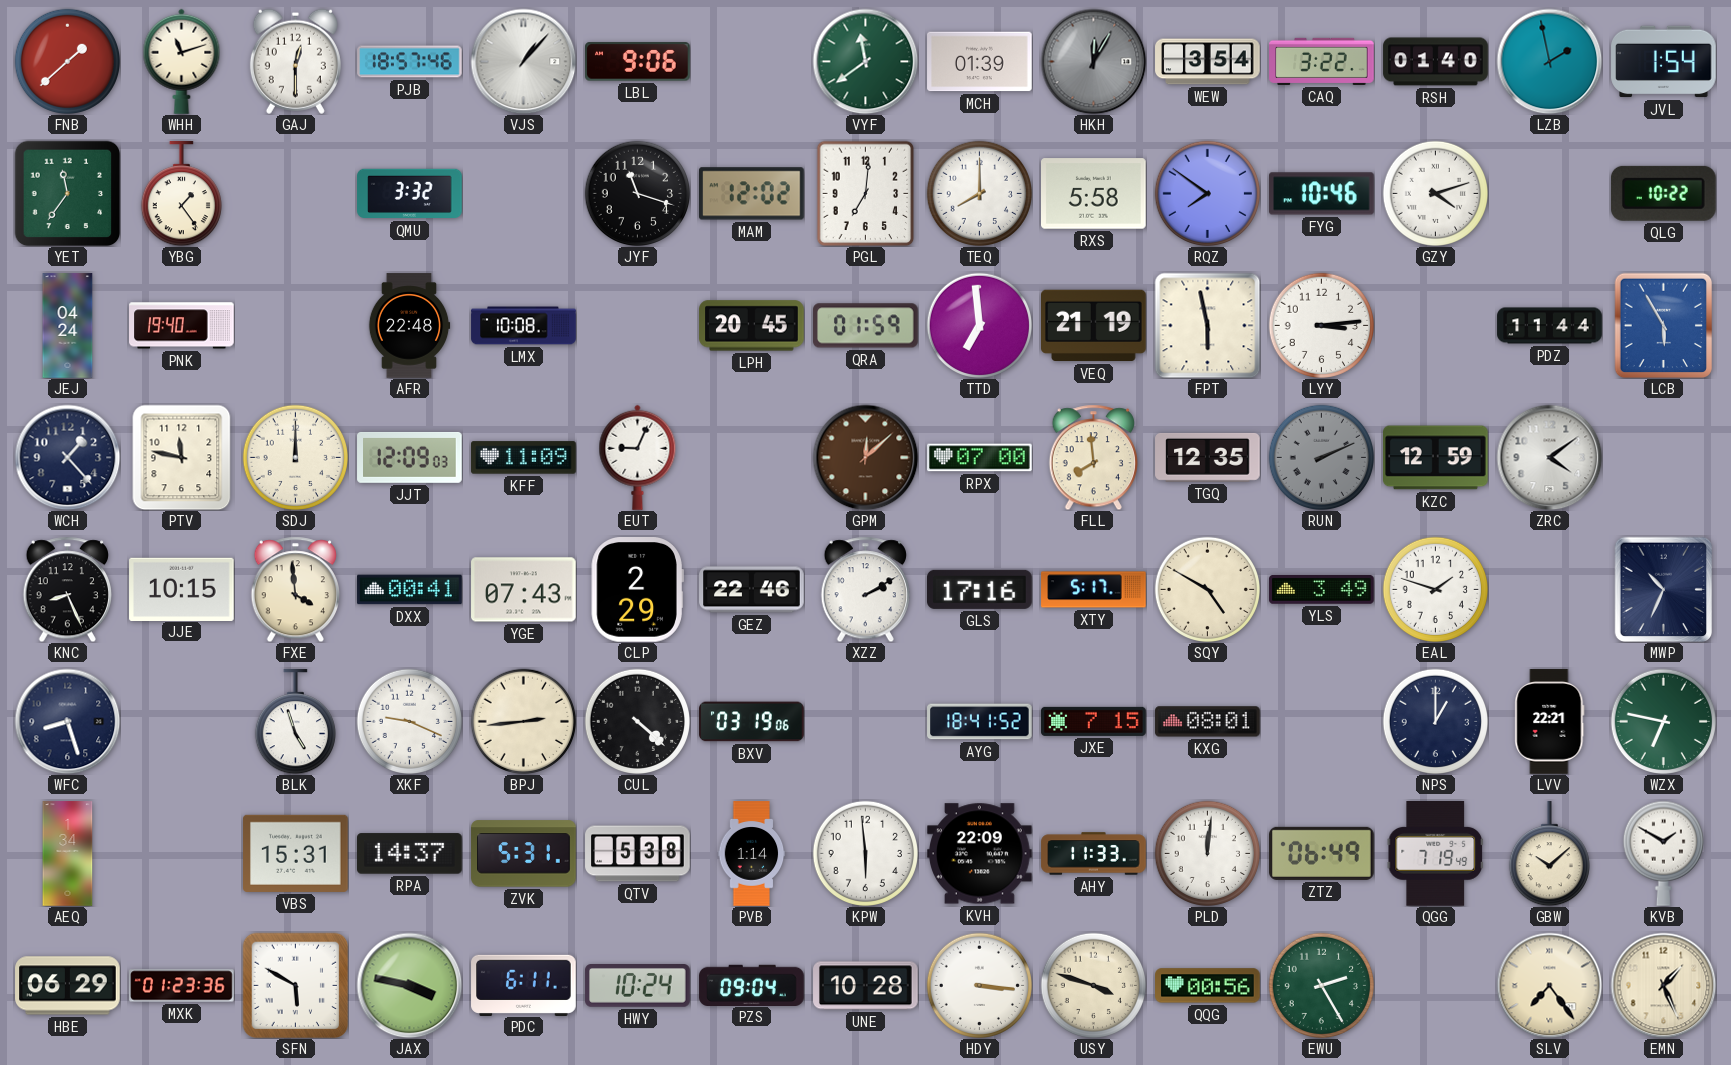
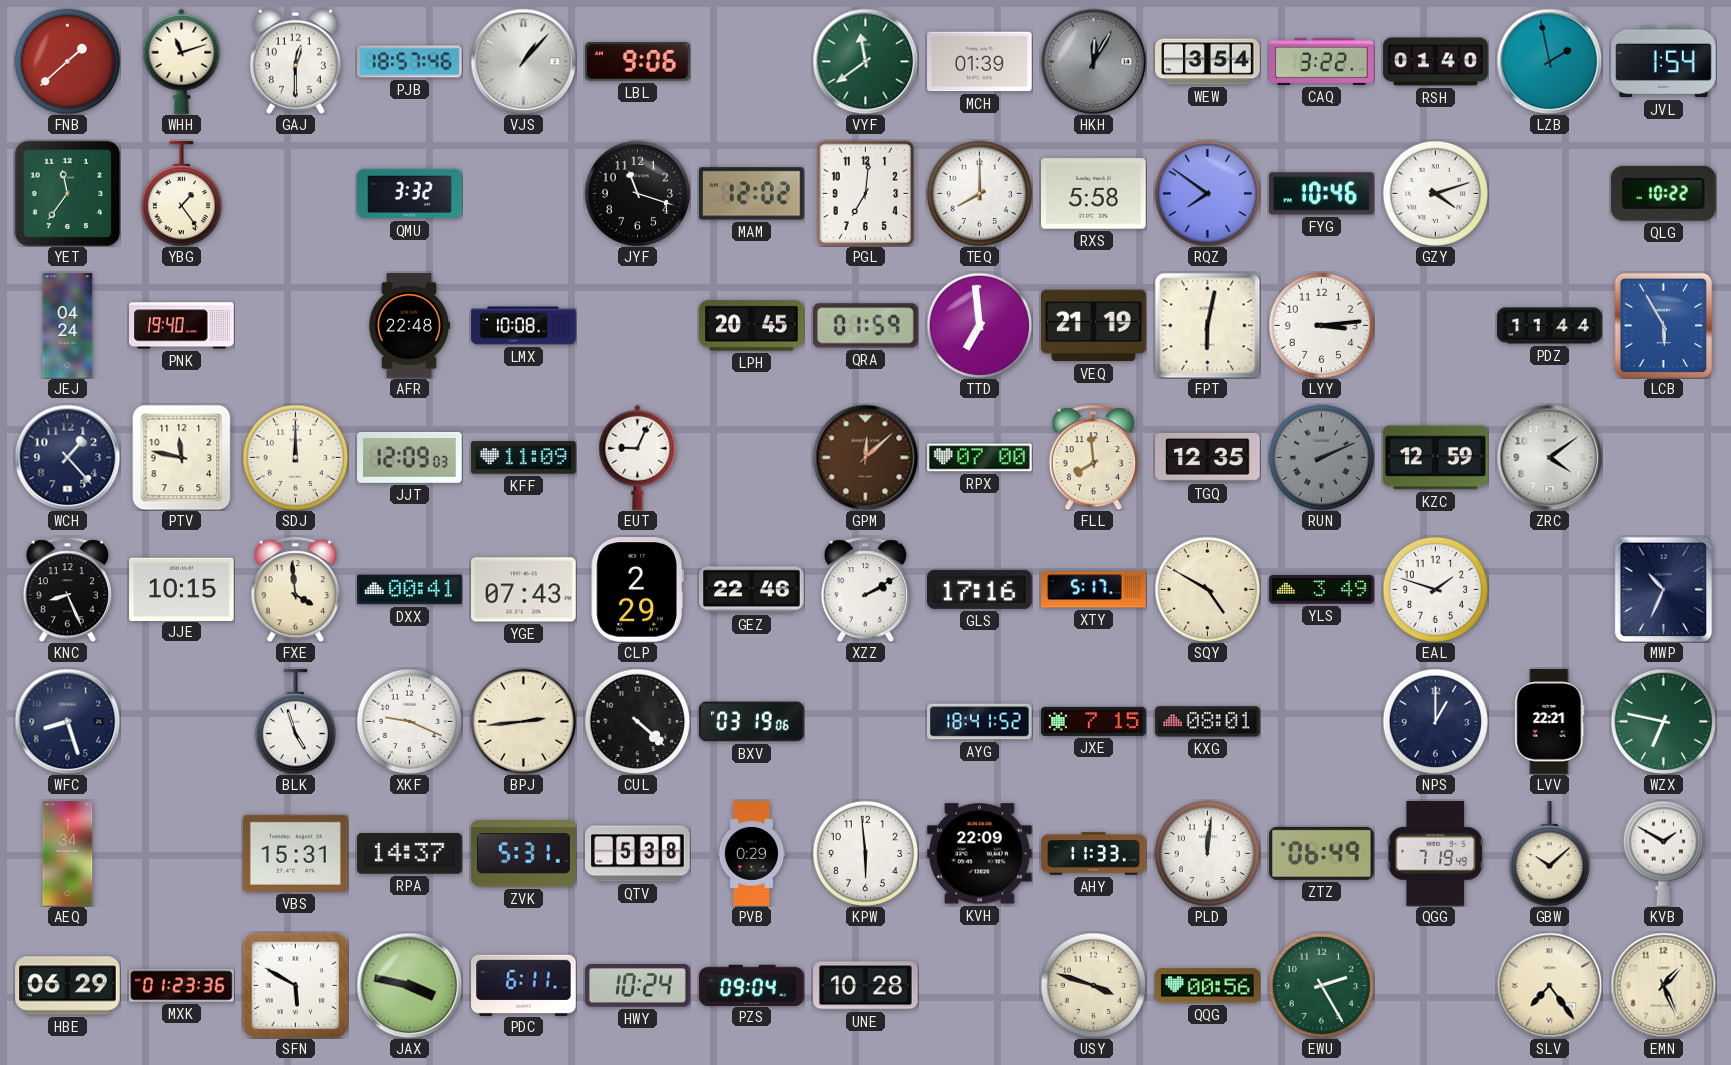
FPT: 5:58 -> 6:02 (1207, 325)
PVB: 1:14 -> 0:29 (752, 854)
HDY: 3:16 -> none (979, 985)
